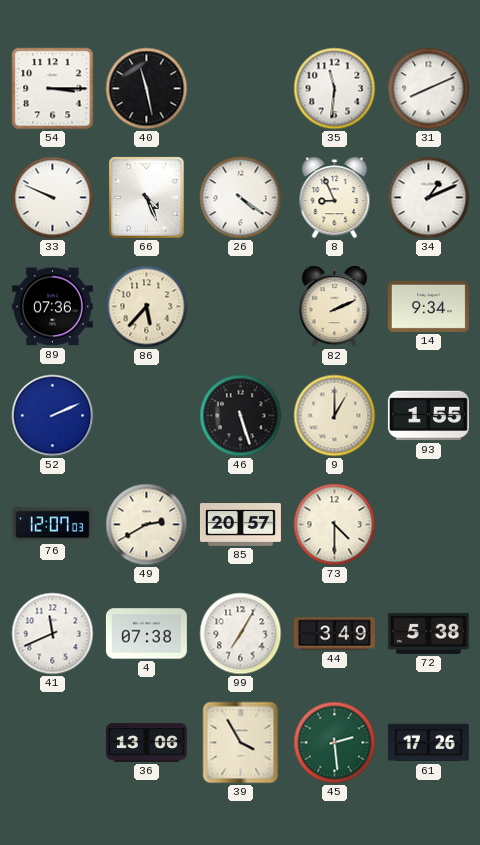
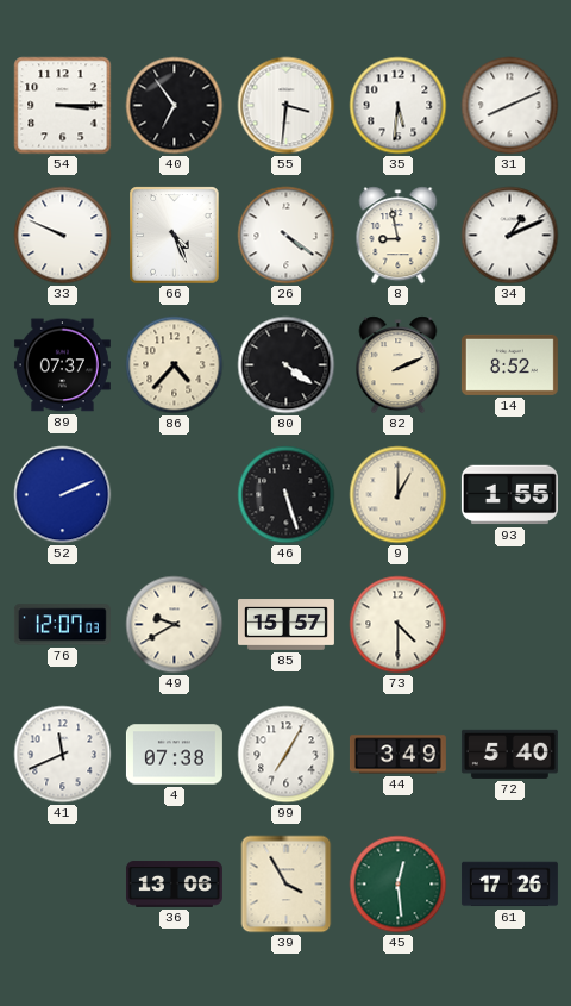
40: 11:28 -> 6:54 (175, 106)
55: none -> 3:31 (287, 106)
35: 11:31 -> 5:31 (399, 106)
8: 8:56 -> 8:58 (399, 236)
89: 07:36 -> 07:37 (62, 365)
86: 5:37 -> 4:37 (175, 365)
80: none -> 4:21 (287, 365)
14: 9:34 -> 8:52 (509, 364)
49: 2:40 -> 9:40 (175, 625)
85: 20:57 -> 15:57 (285, 625)
72: 5:38 -> 5:40 (509, 754)
45: 2:29 -> 12:29 (399, 885)
